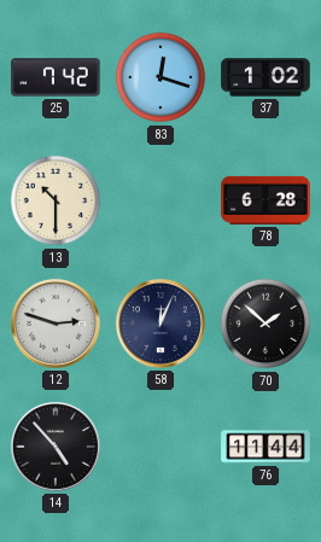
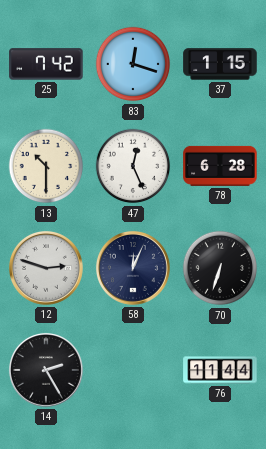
37: 1:02 -> 1:15 (220, 64)
47: none -> 12:26 (133, 166)
70: 1:52 -> 6:33 (220, 268)
14: 4:53 -> 2:25 (46, 370)
